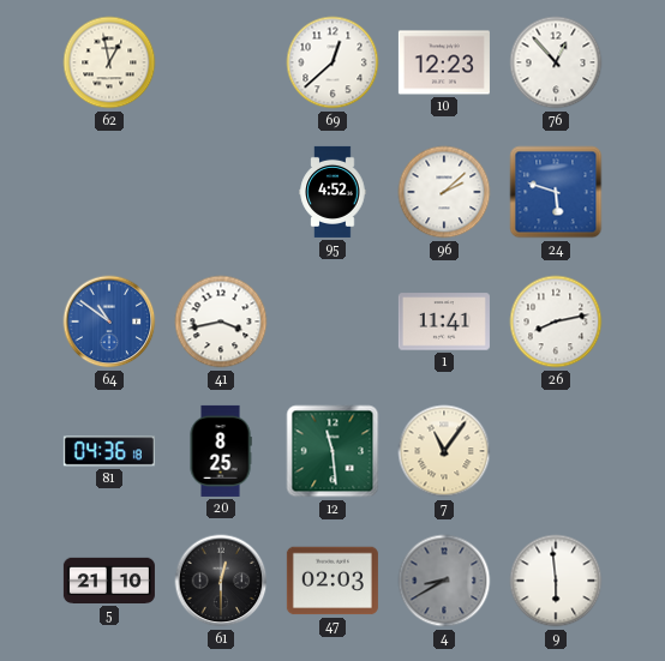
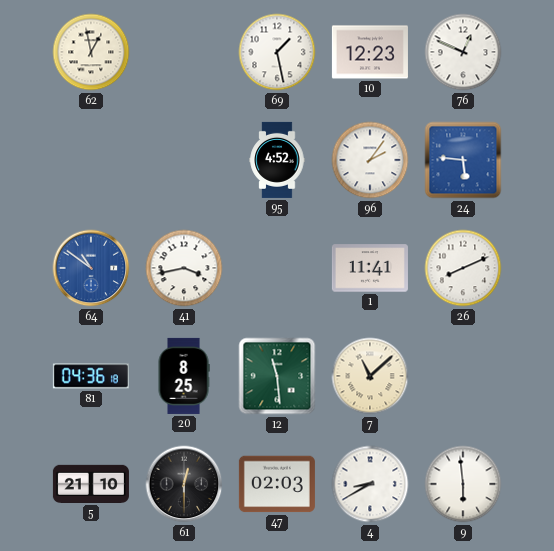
69: 12:38 -> 1:28 (277, 52)
76: 12:53 -> 12:49 (463, 52)
96: 2:08 -> 2:06 (370, 160)
24: 5:48 -> 5:46 (463, 160)
26: 8:13 -> 8:11 (463, 268)
7: 11:06 -> 11:08 (370, 376)
4 dial: grey -> white (370, 484)
